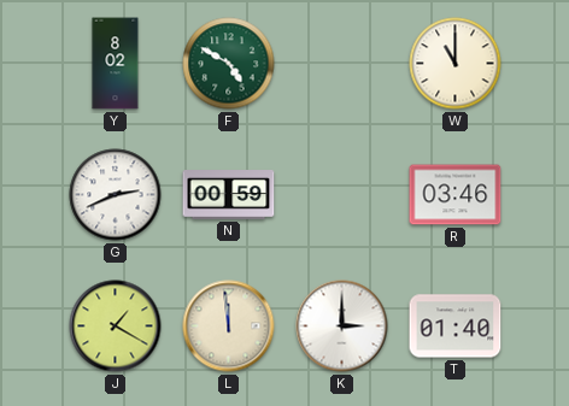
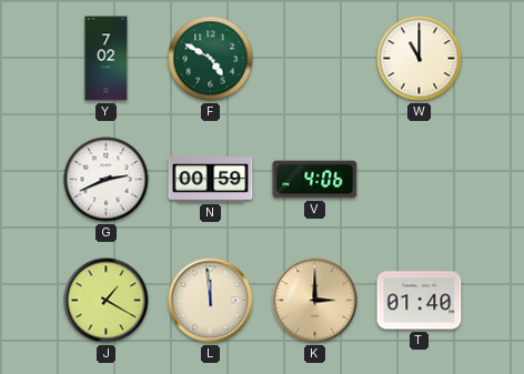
Y: 8:02 -> 7:02 (107, 59)
V: none -> 4:06 (315, 180)
R: 03:46 -> none (456, 195)
K dial: white -> champagne (315, 301)
